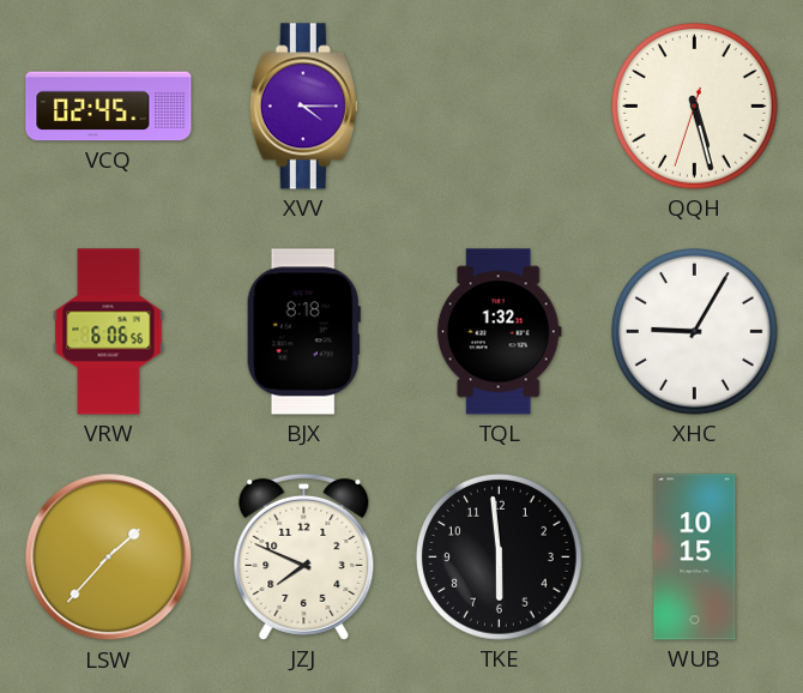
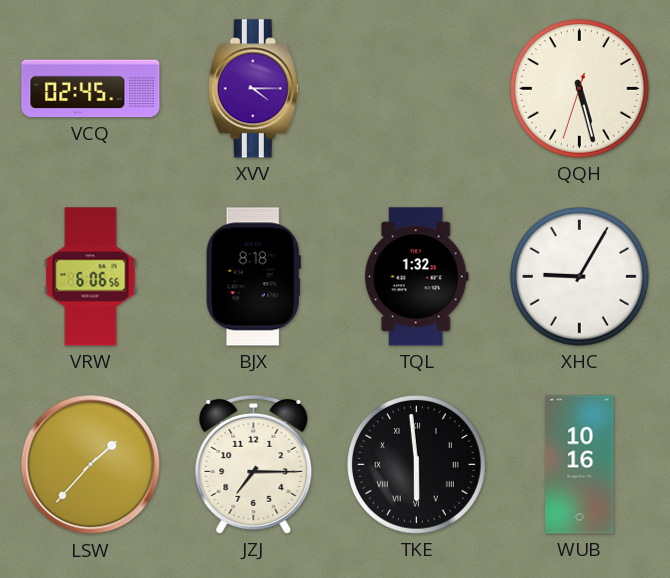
JZJ: 7:49 -> 7:15 (254, 464)
TKE numerals: Arabic -> Roman (417, 465)
WUB: 10:15 -> 10:16 (580, 465)
